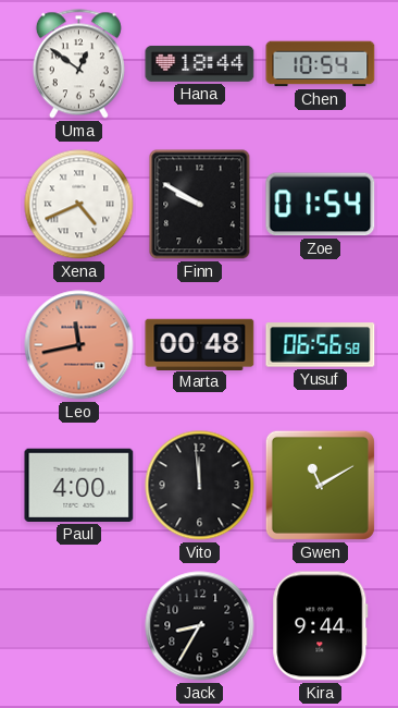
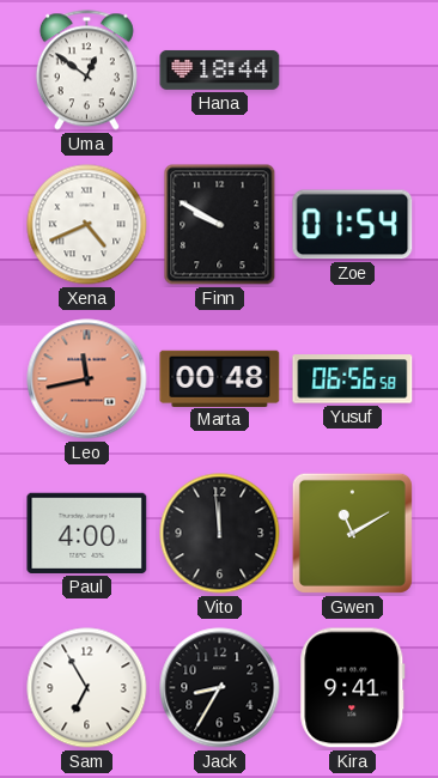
Chen: 10:54 -> none (321, 64)
Sam: none -> 6:55 (87, 688)
Kira: 9:44 -> 9:41 (353, 688)
